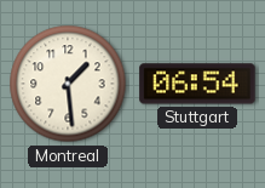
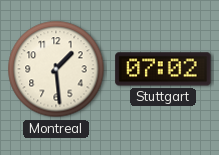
Stuttgart: 06:54 -> 07:02 (163, 69)
